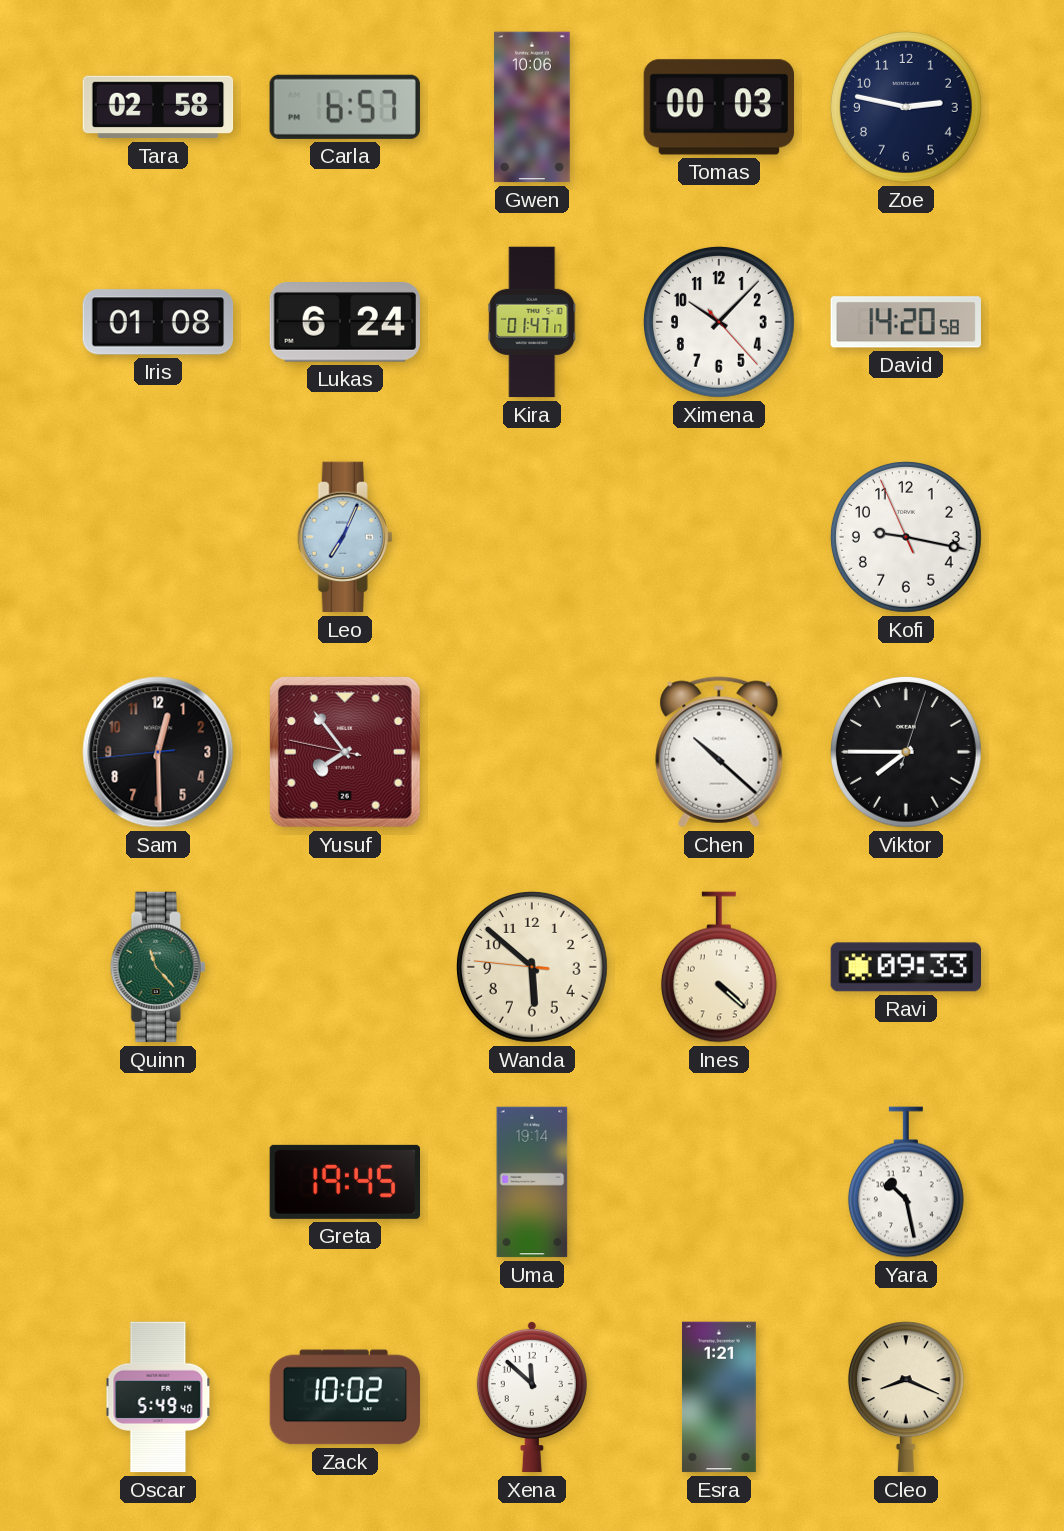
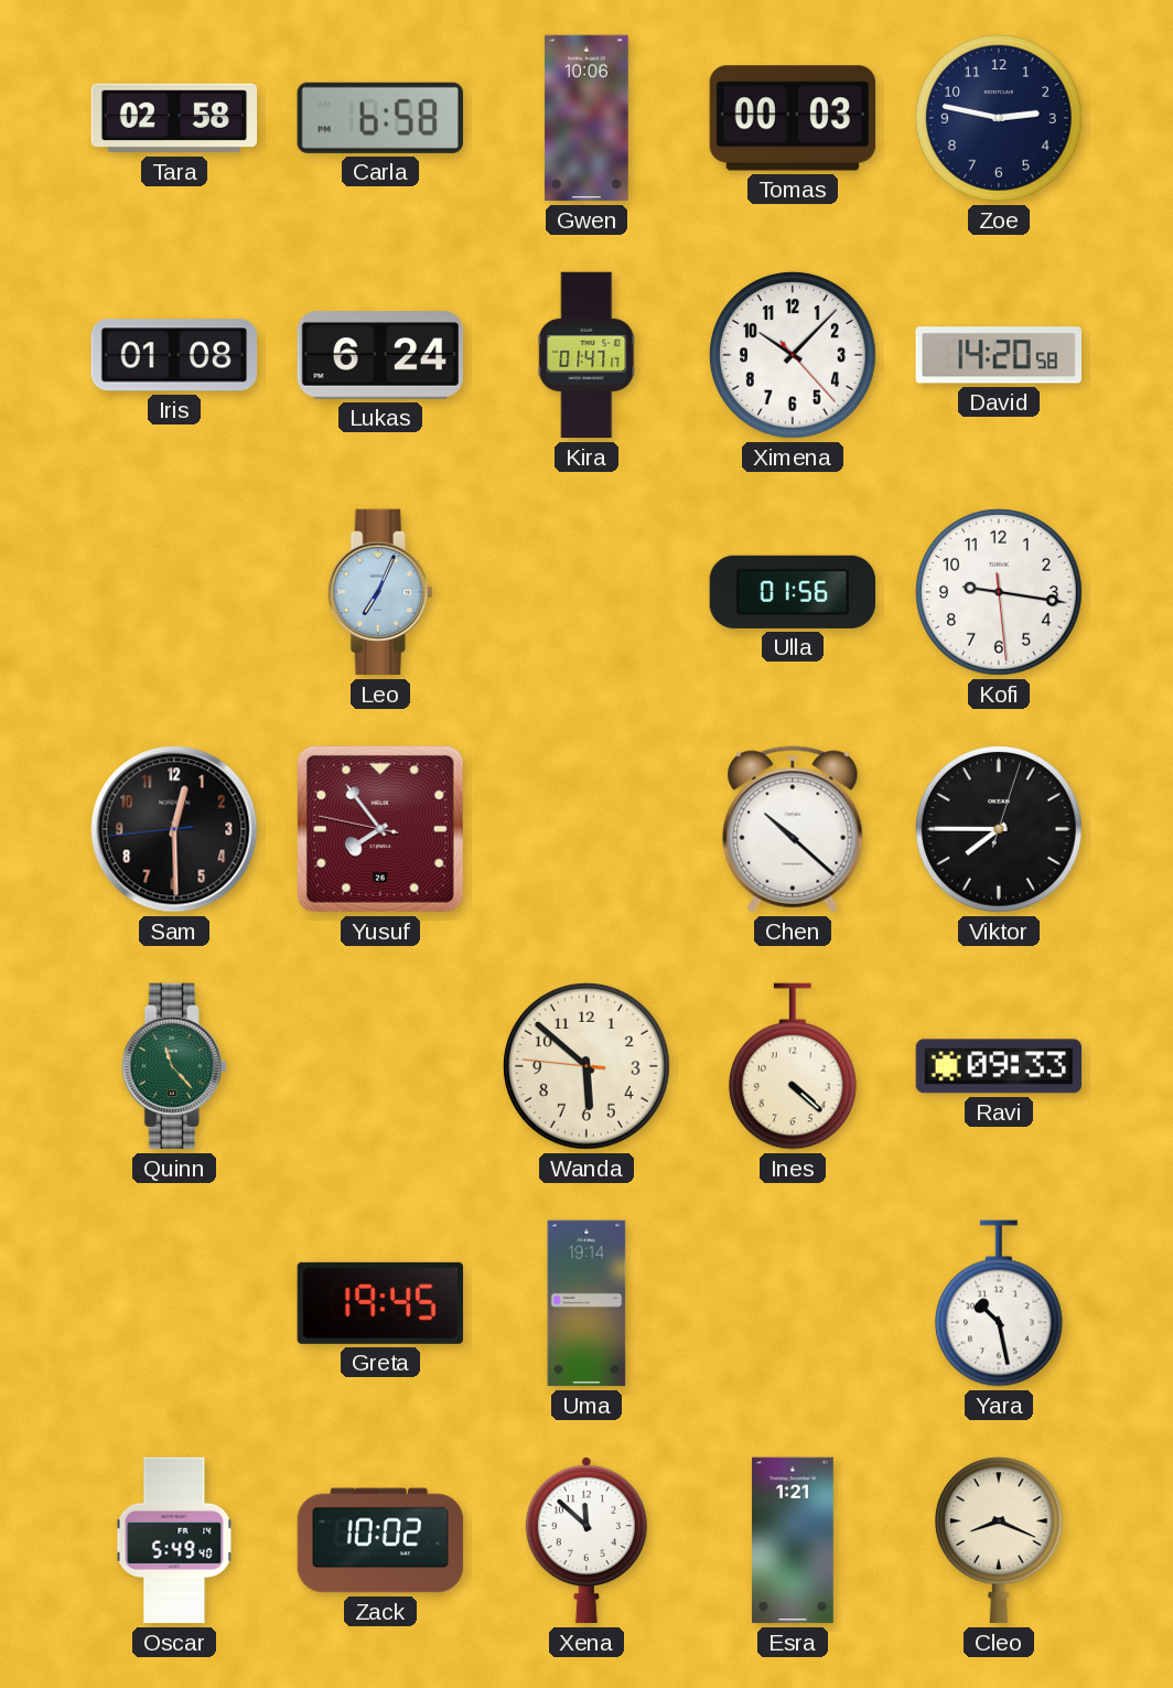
Carla: 6:57 -> 6:58 (380, 118)
Ulla: none -> 01:56 (792, 592)
Kofi: 9:16:56 -> 9:16:29 (999, 592)
